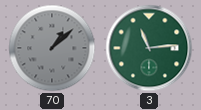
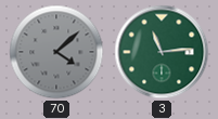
70: 1:08 -> 4:08 (56, 52)
